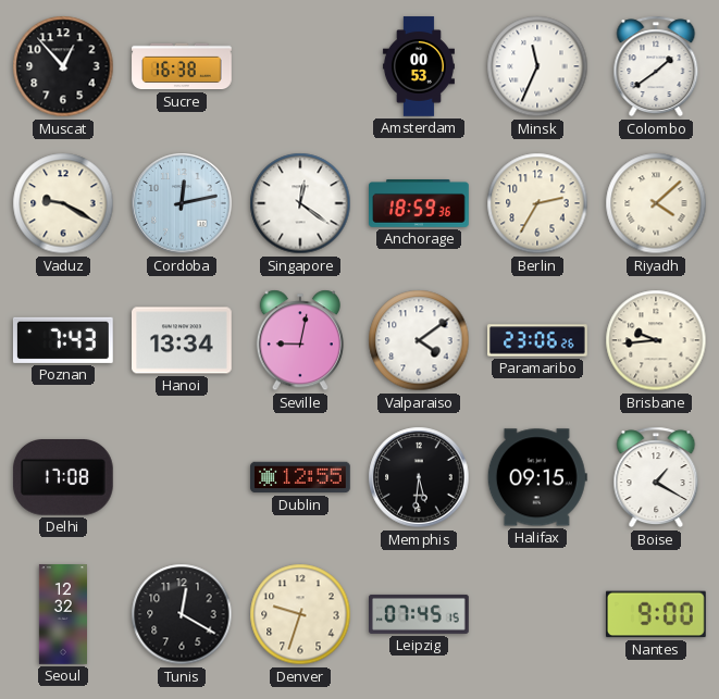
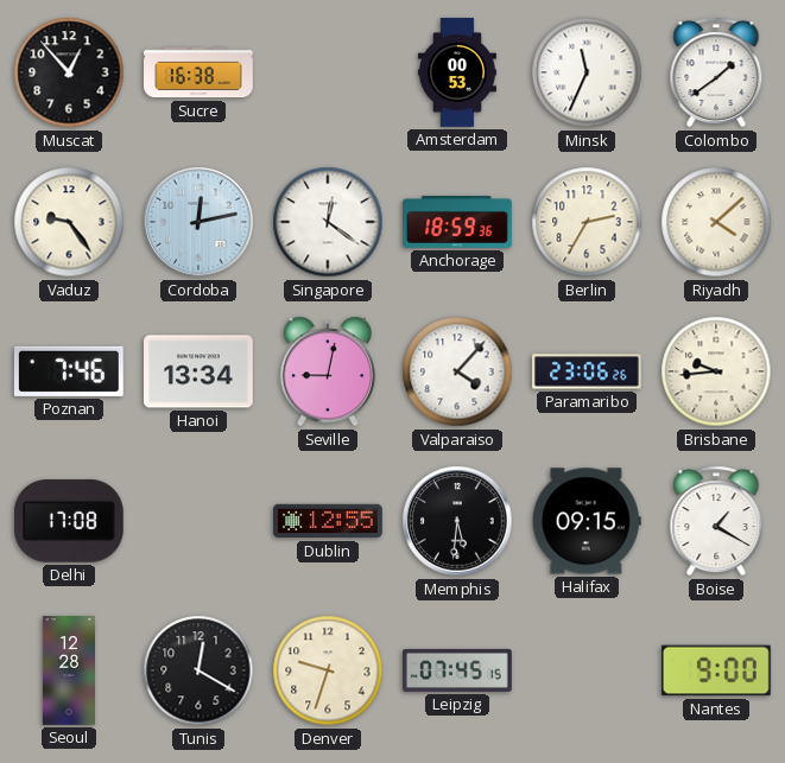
Vaduz: 9:20 -> 9:24 (69, 222)
Poznan: 7:43 -> 7:46 (69, 371)
Valparaiso: 4:09 -> 4:07 (457, 371)
Seoul: 12:32 -> 12:28 (68, 670)
